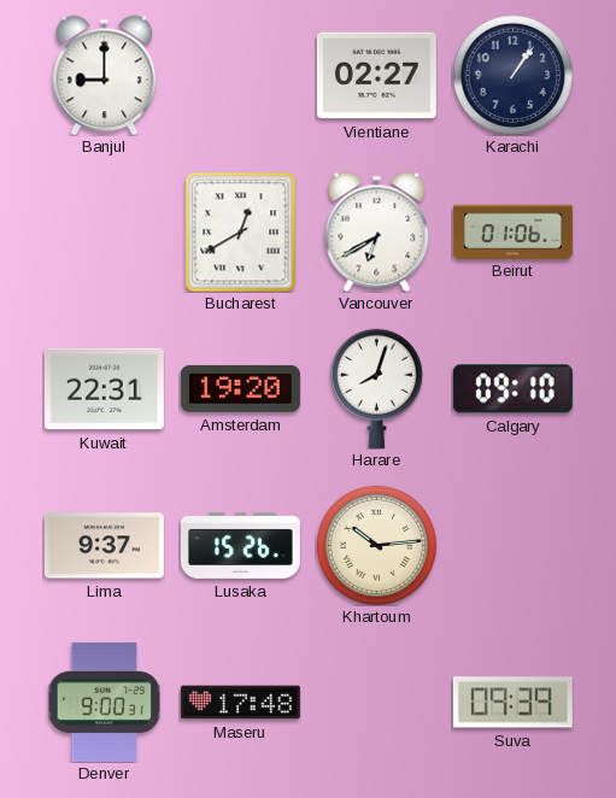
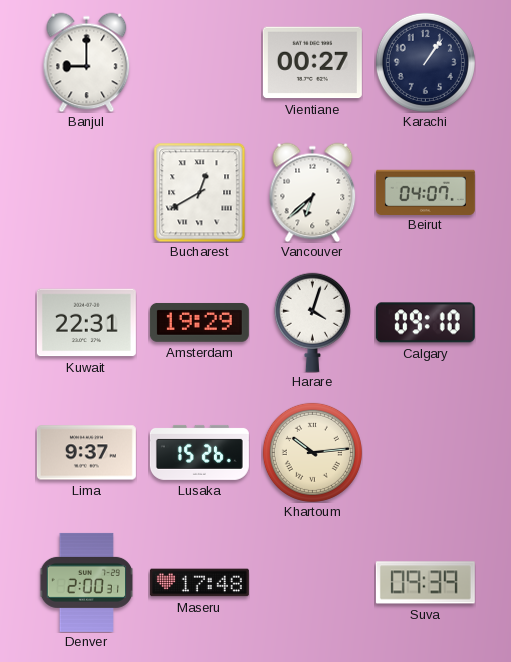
Vientiane: 02:27 -> 00:27 (312, 63)
Vancouver: 6:40 -> 6:38 (313, 192)
Beirut: 01:06 -> 04:07 (425, 192)
Amsterdam: 19:20 -> 19:29 (199, 322)
Harare: 8:03 -> 4:03 (312, 322)
Denver: 9:00 -> 2:00 (87, 582)
